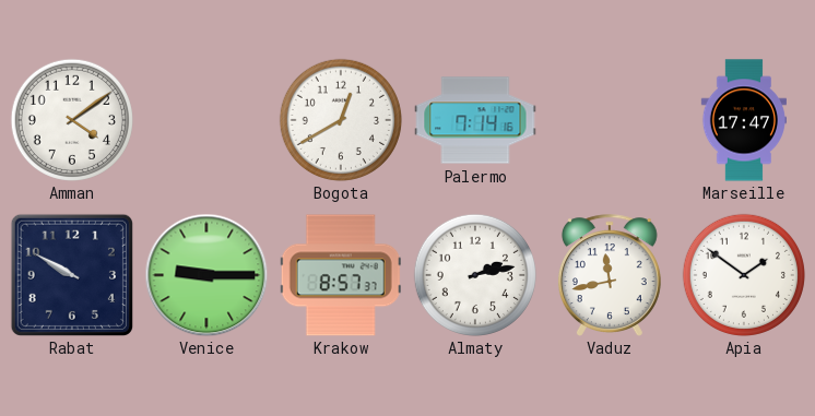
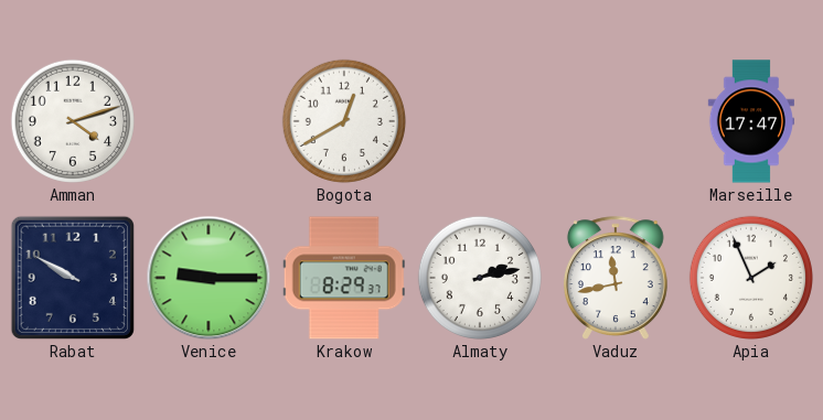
Amman: 4:09 -> 4:12 (73, 121)
Palermo: 7:14 -> none (475, 120)
Krakow: 8:57 -> 8:29 (344, 278)
Apia: 1:51 -> 1:56 (751, 278)
